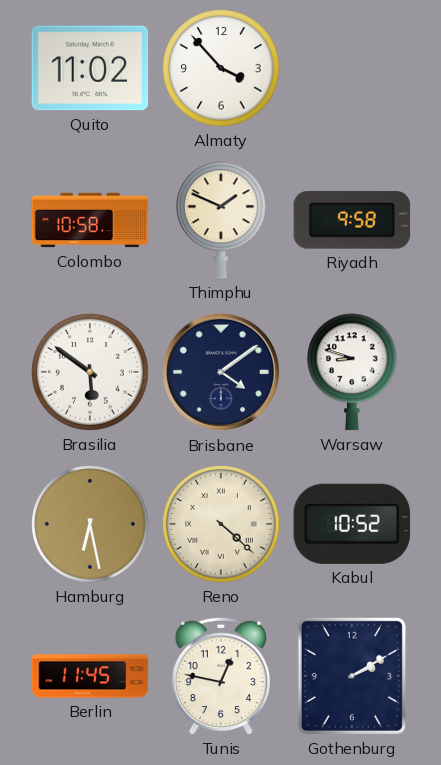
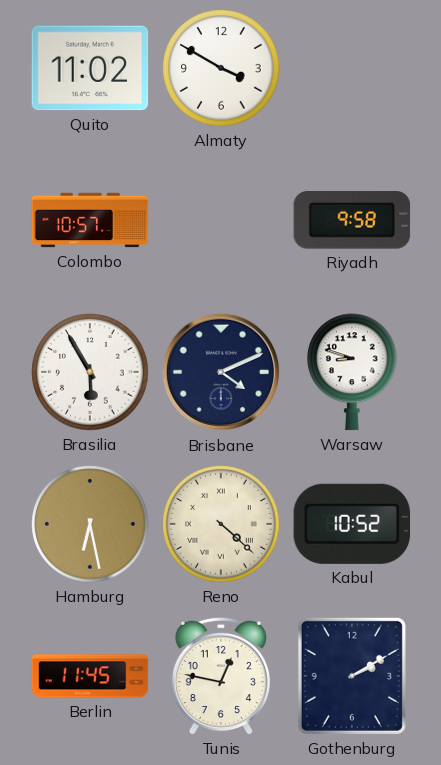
Almaty: 3:53 -> 3:50 (221, 68)
Colombo: 10:58 -> 10:57 (90, 220)
Thimphu: 1:49 -> none (222, 220)
Brasilia: 5:51 -> 5:55 (90, 372)
Brisbane: 4:09 -> 4:11 (221, 372)
